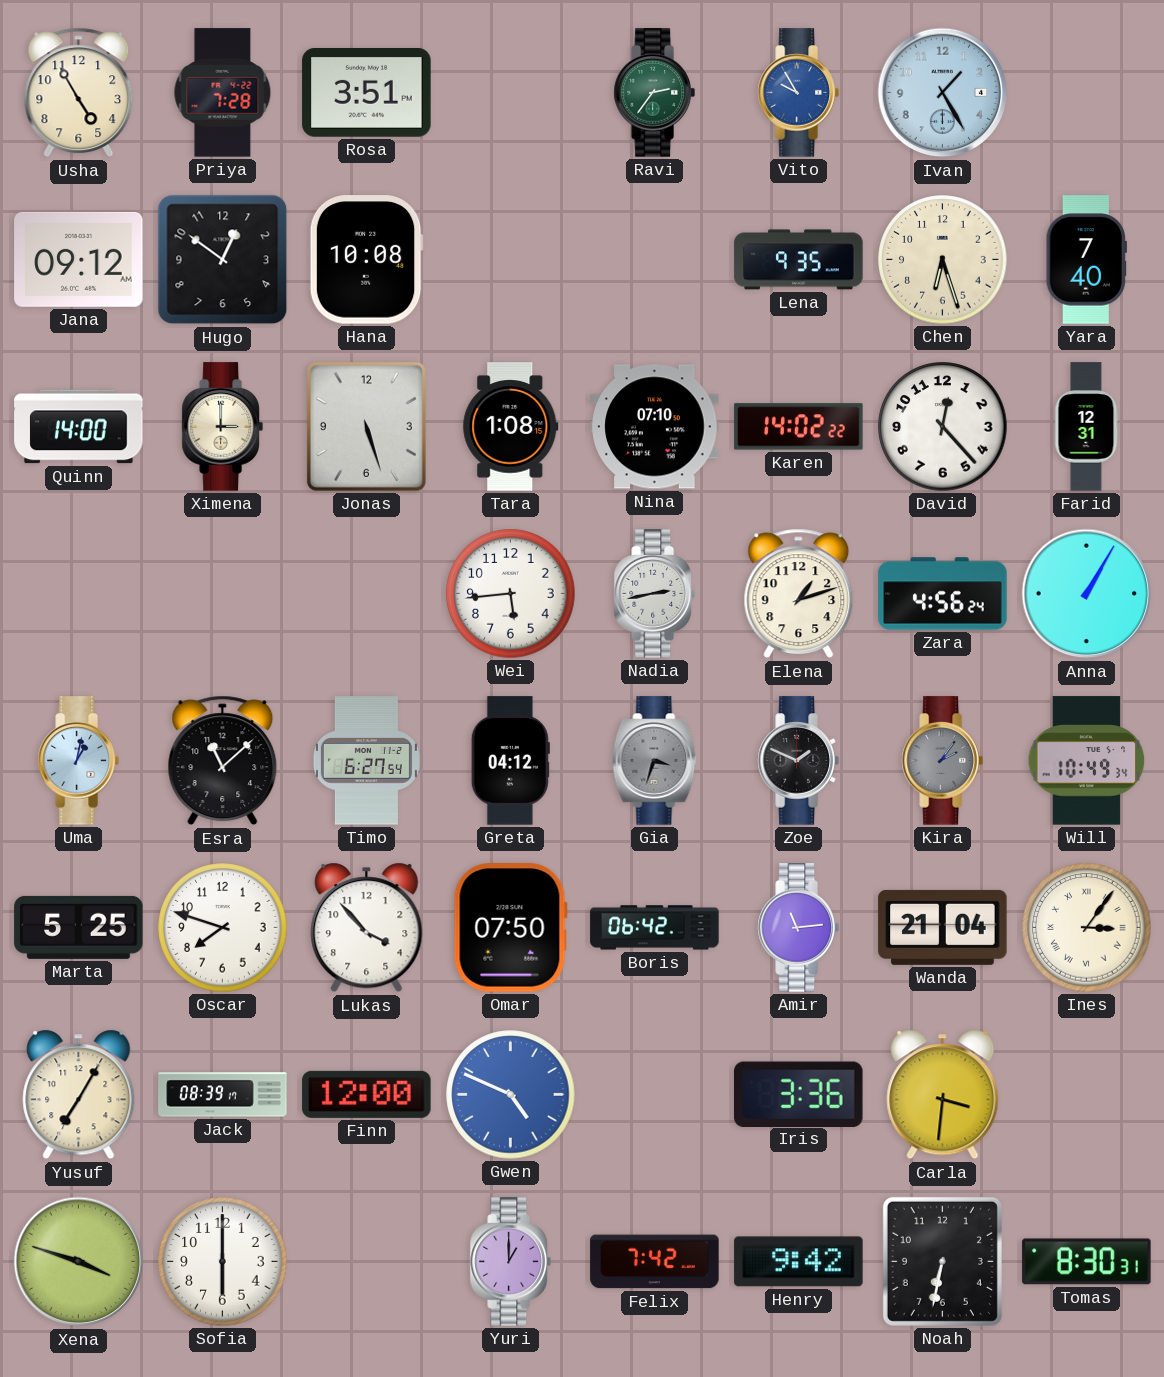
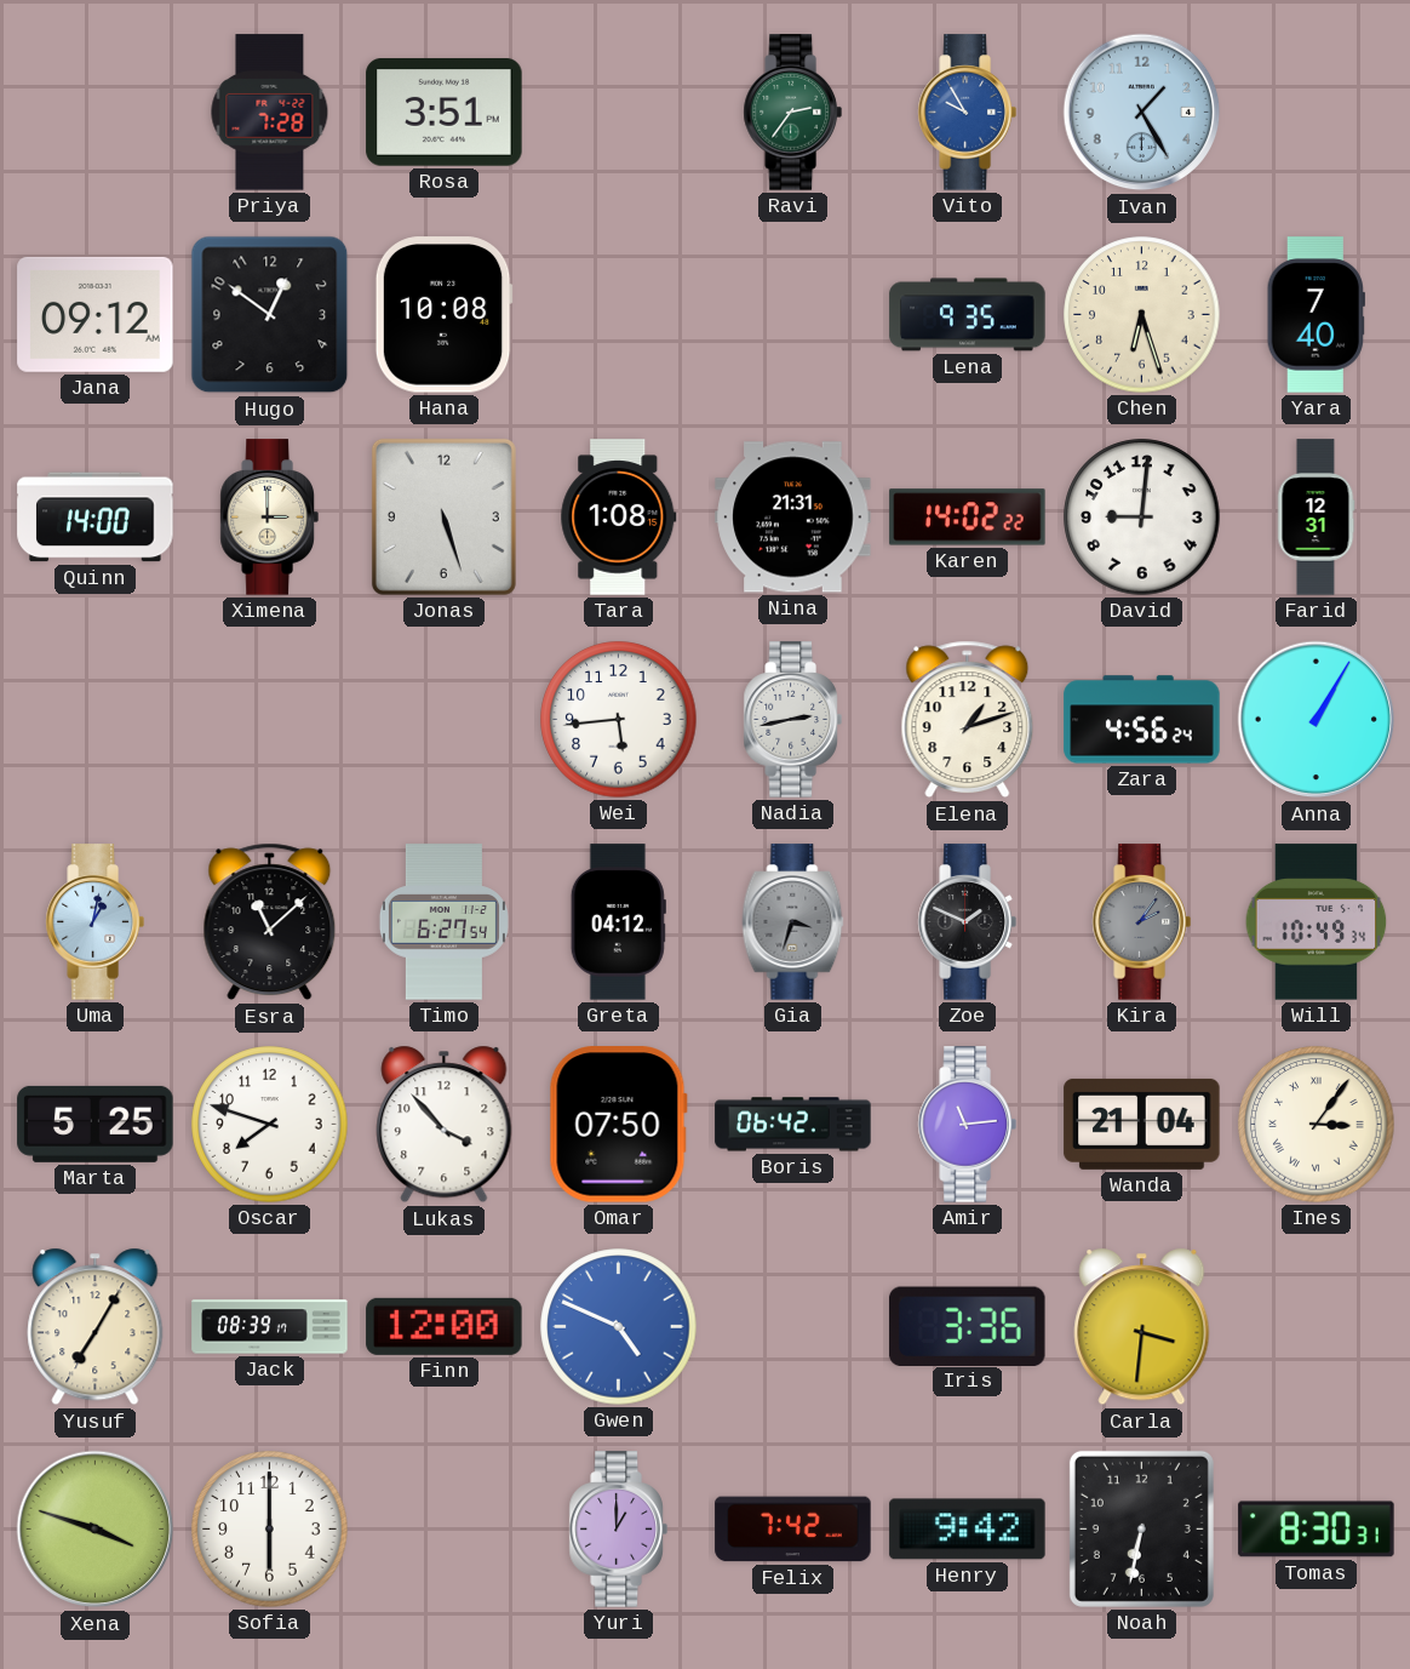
Usha: 4:55 -> none (79, 93)
Nina: 07:10 -> 21:31 (793, 518)
David: 12:23 -> 9:01 (1142, 518)
